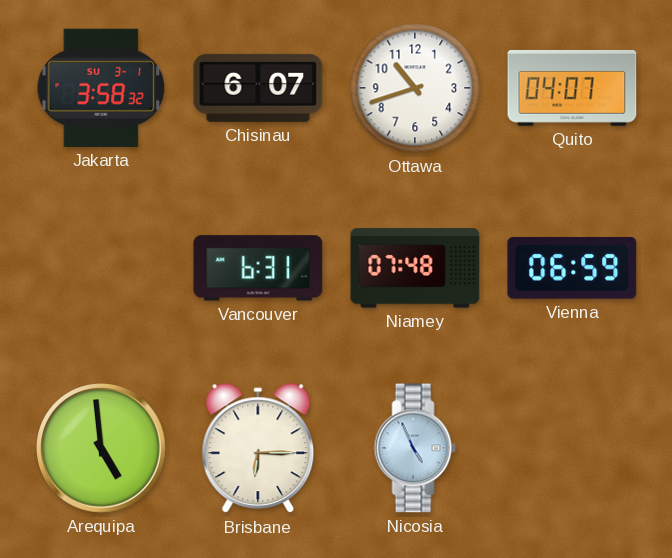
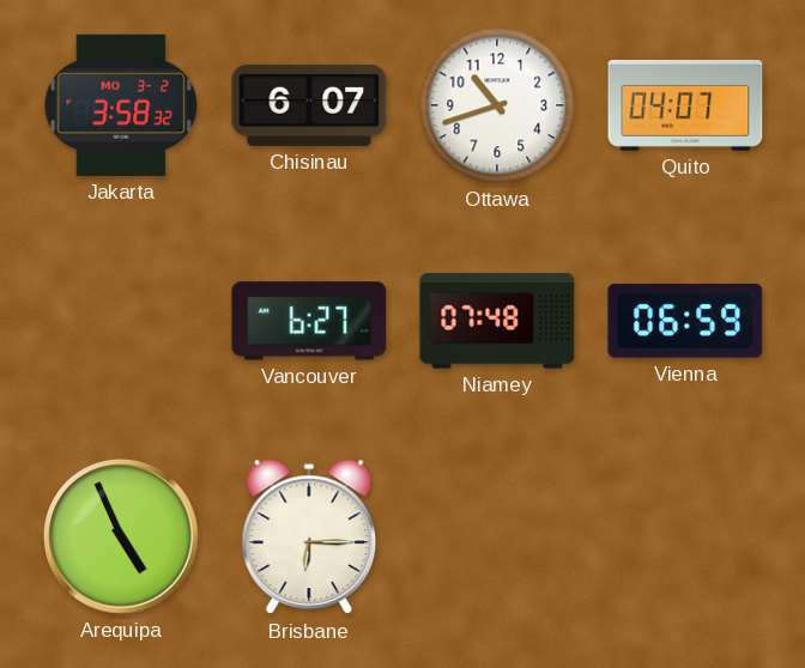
Jakarta date: SU 3-1 -> MO 3-2 (121, 105)
Vancouver: 6:31 -> 6:27 (309, 321)
Arequipa: 4:59 -> 4:56 (121, 536)
Nicosia: 4:56 -> none (415, 448)
